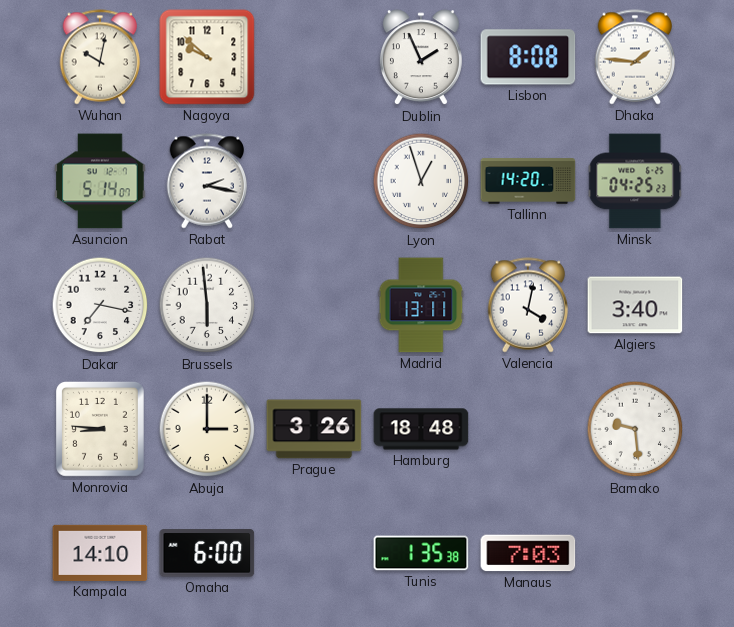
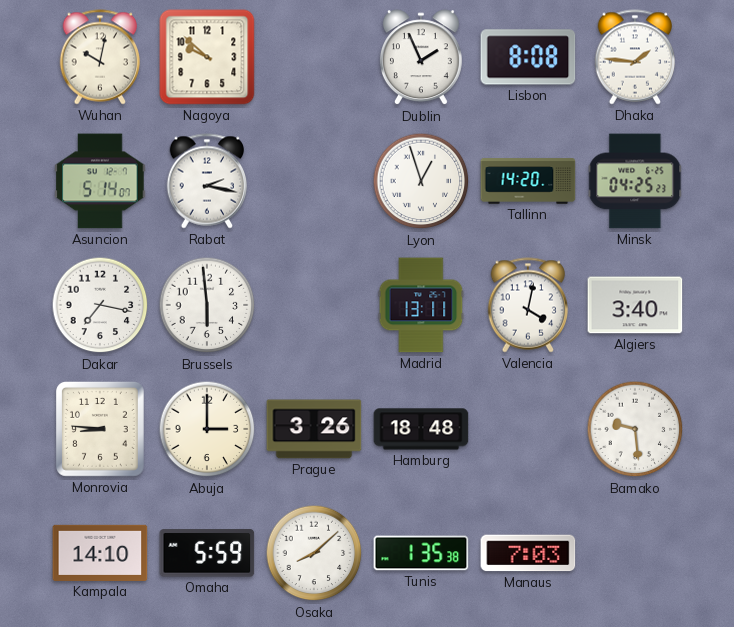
Omaha: 6:00 -> 5:59 (207, 553)
Osaka: none -> 8:08 (314, 553)
